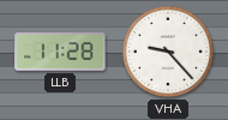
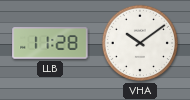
VHA: 9:23 -> 10:09 (140, 43)
